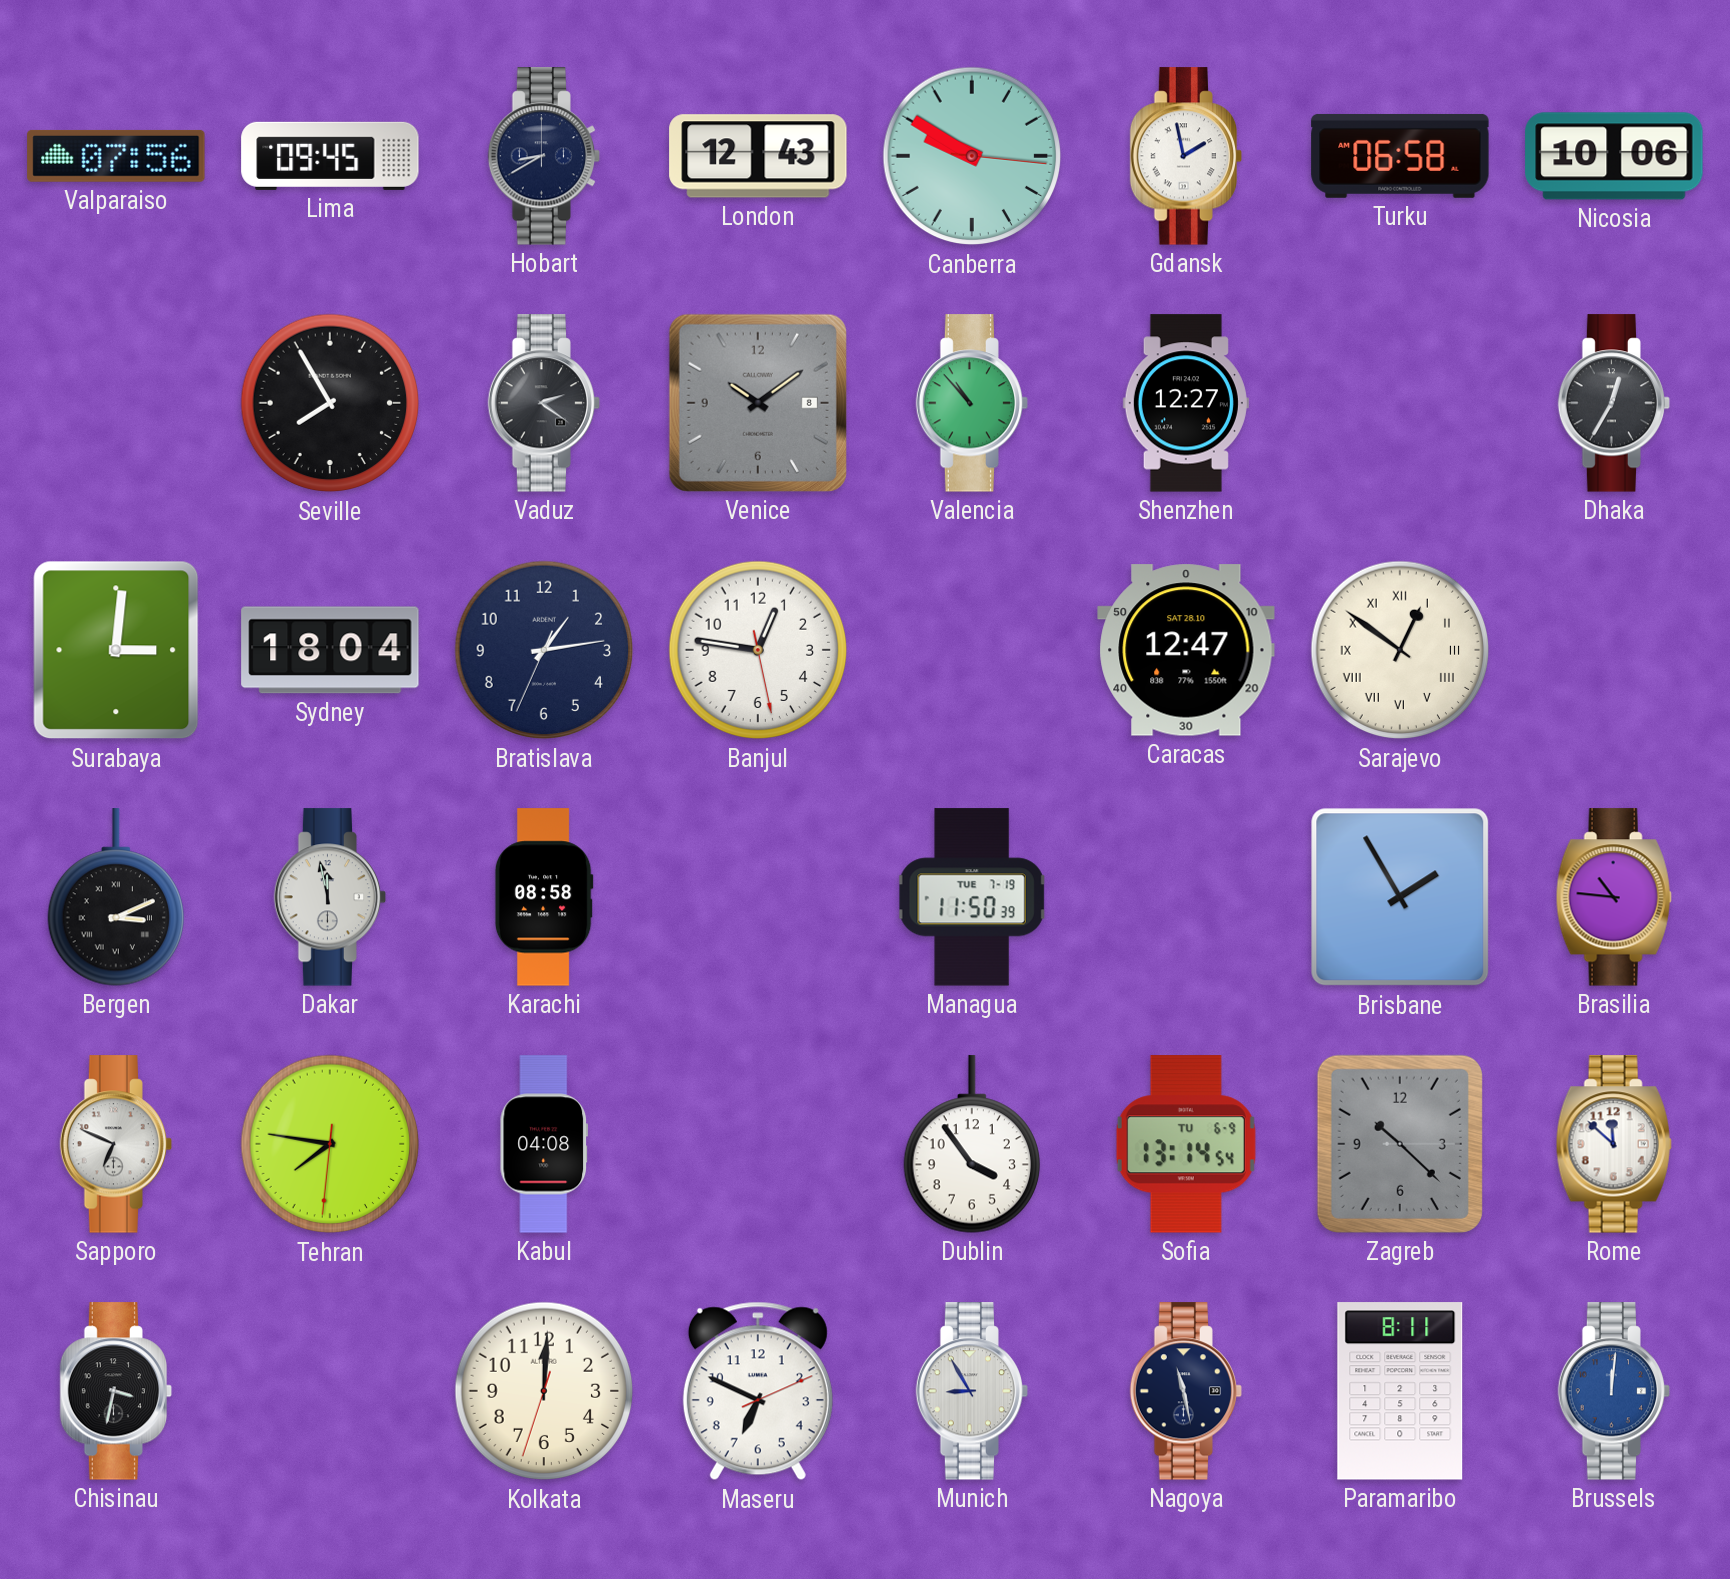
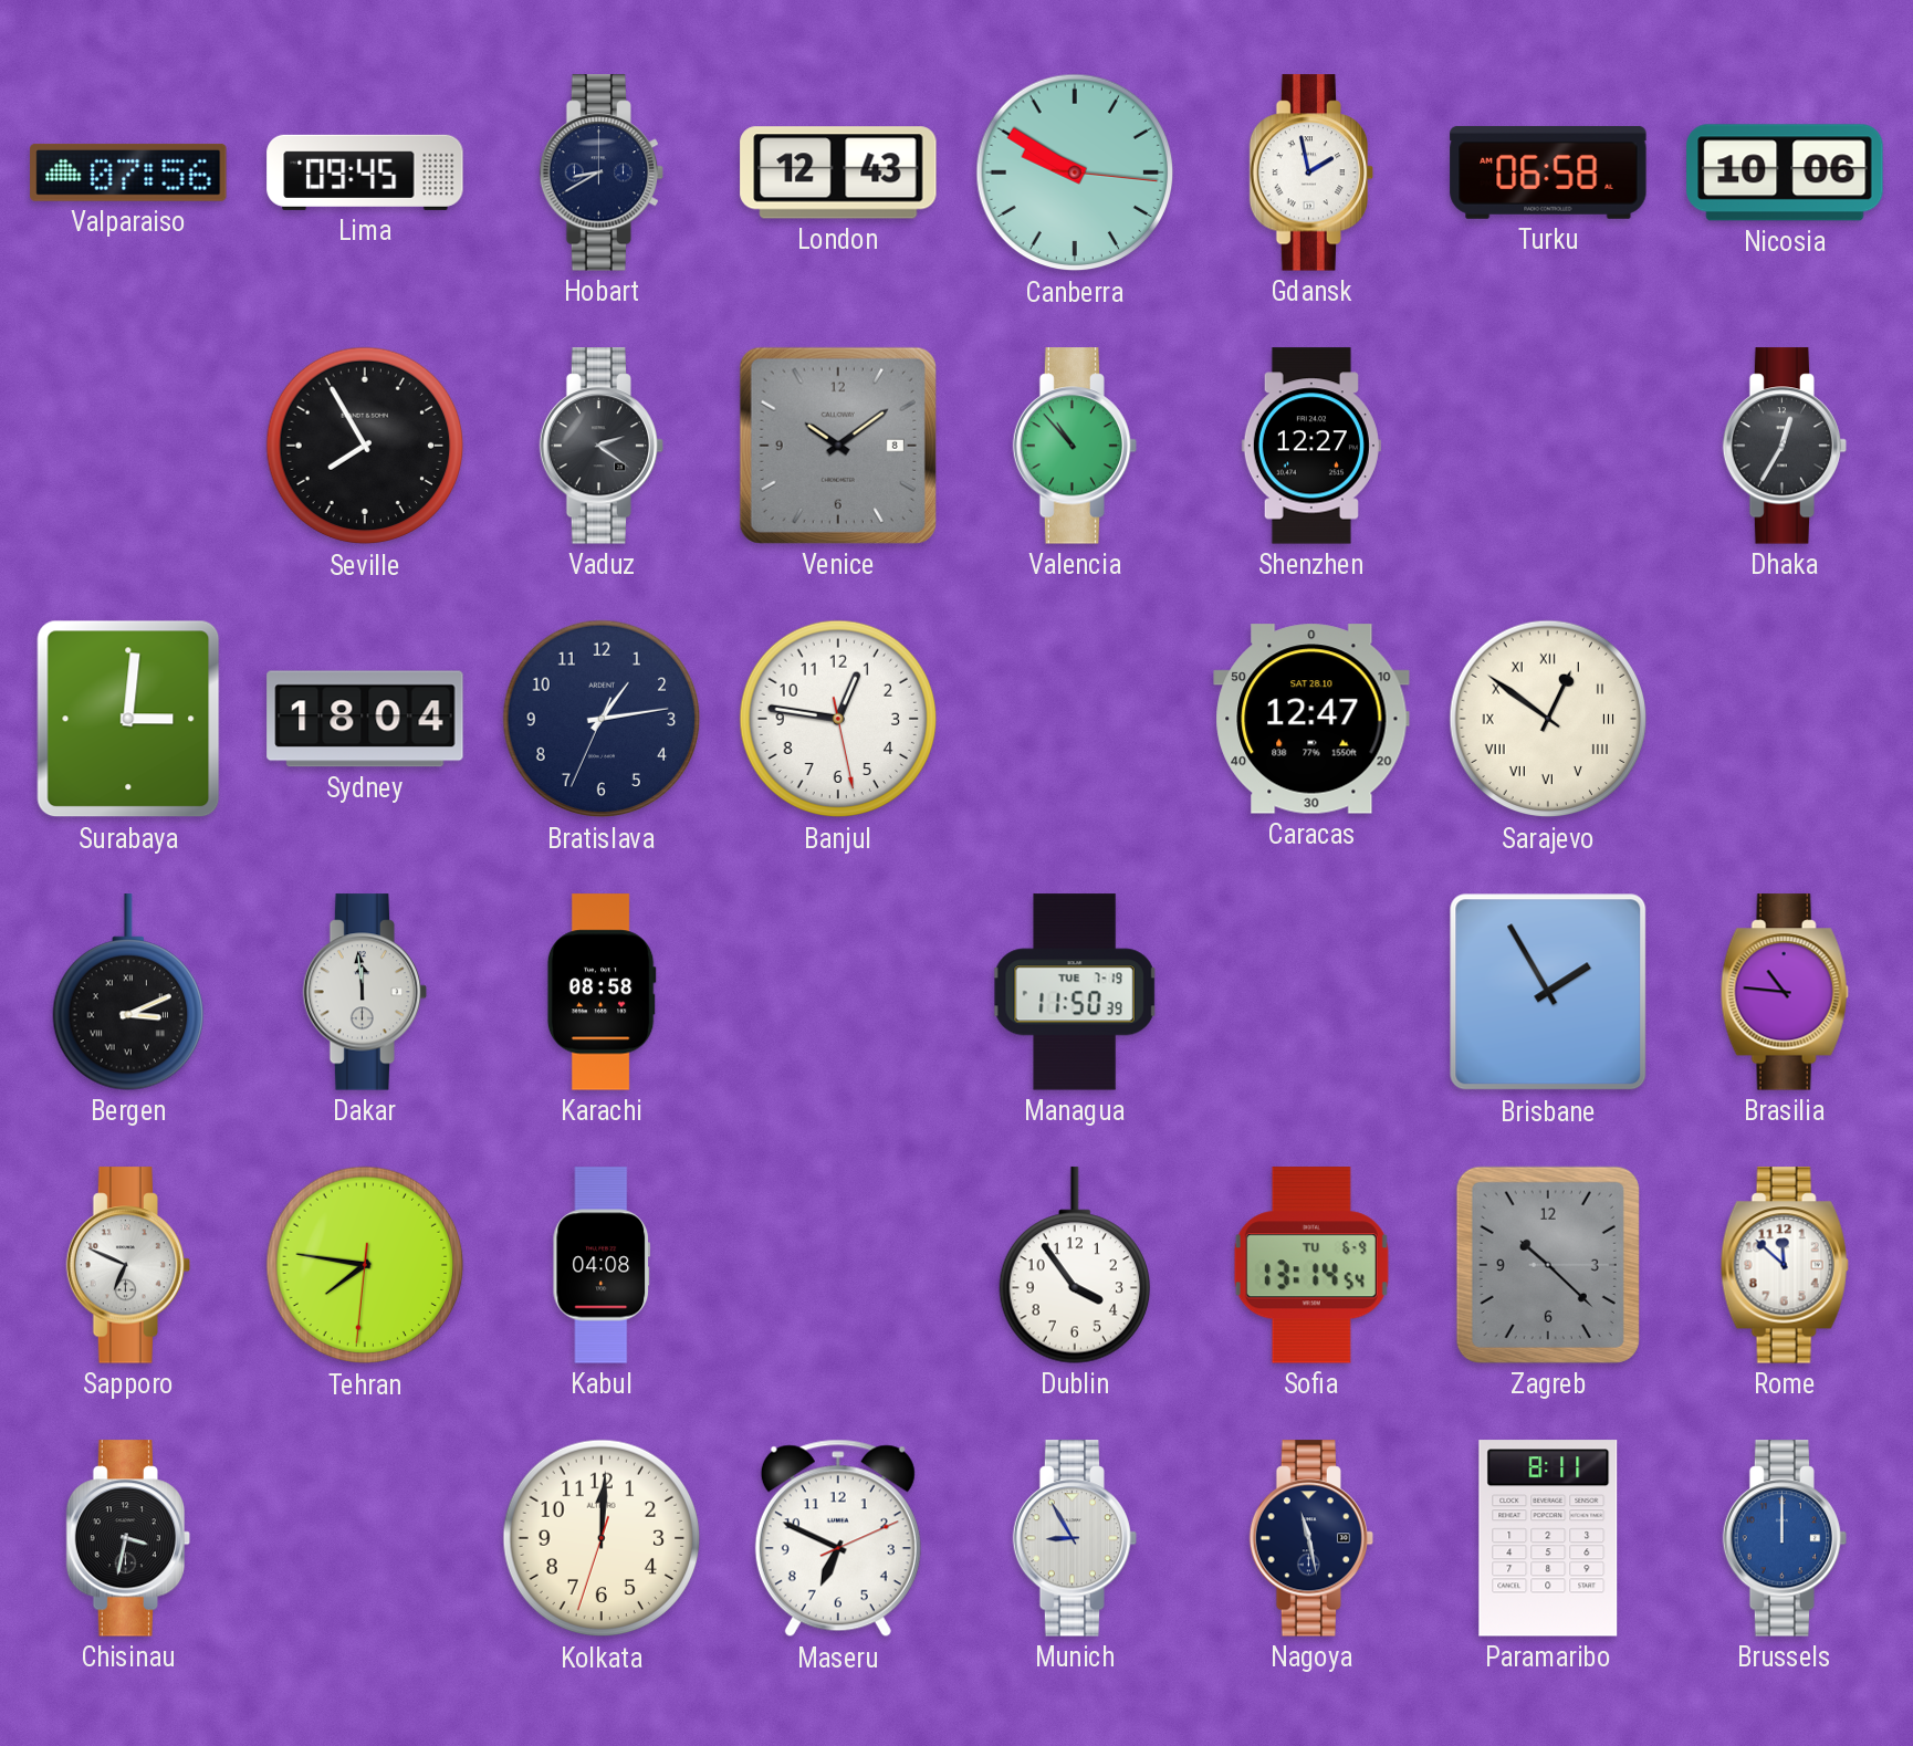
Dakar: 11:58 -> 11:59 (365, 992)
Brussels: 12:01 -> 12:00 (1785, 1538)
